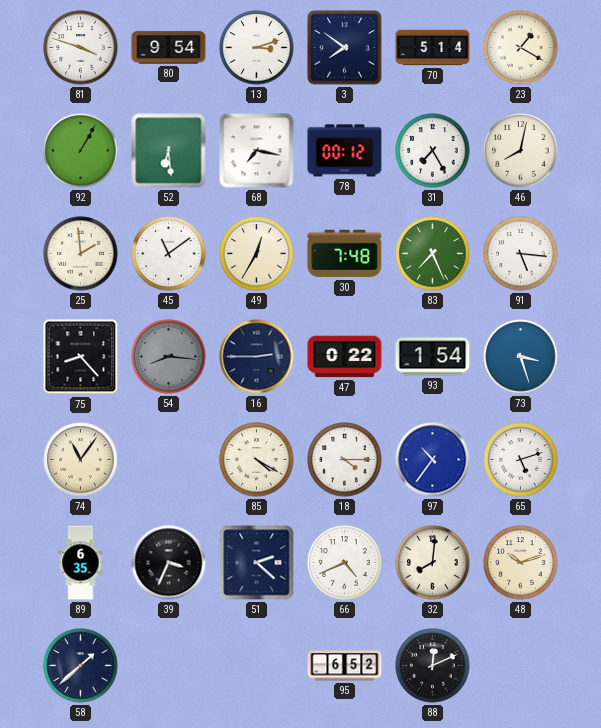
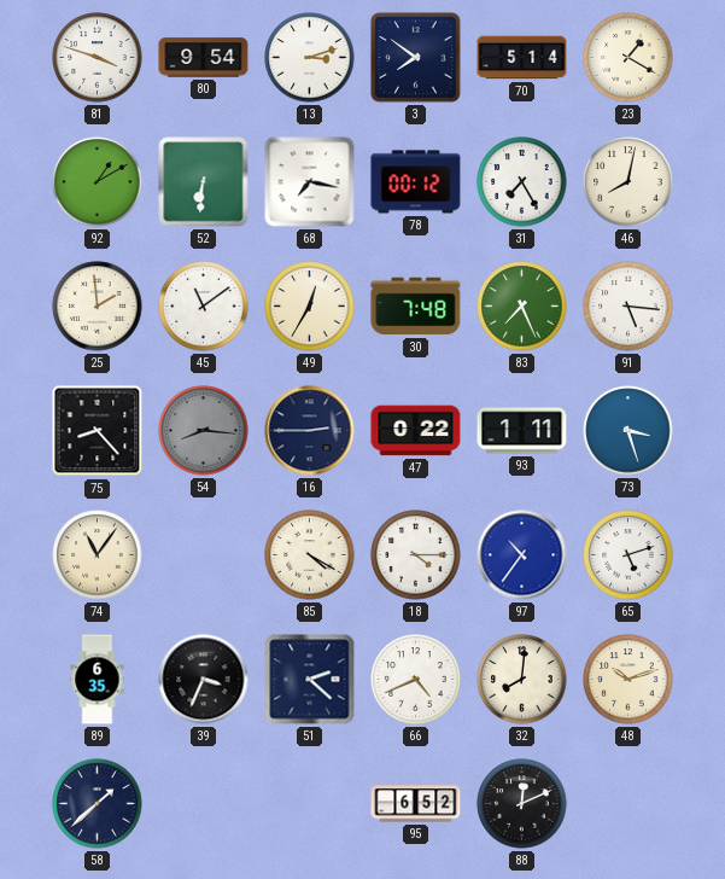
92: 1:05 -> 1:10 (98, 182)
52: 6:29 -> 6:31 (204, 182)
93: 1:54 -> 1:11 (522, 431)
